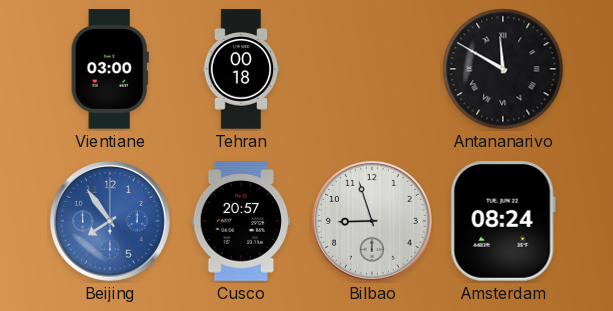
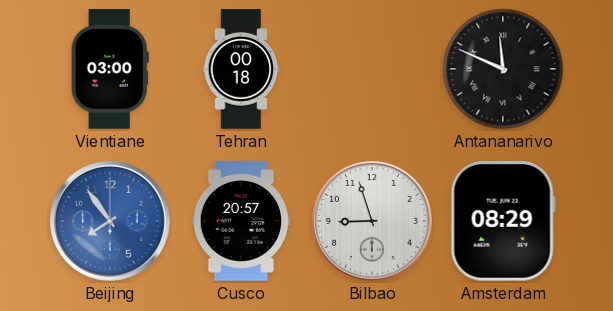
Antananarivo: 11:50 -> 11:49 (503, 69)
Amsterdam: 08:24 -> 08:29 (503, 222)
